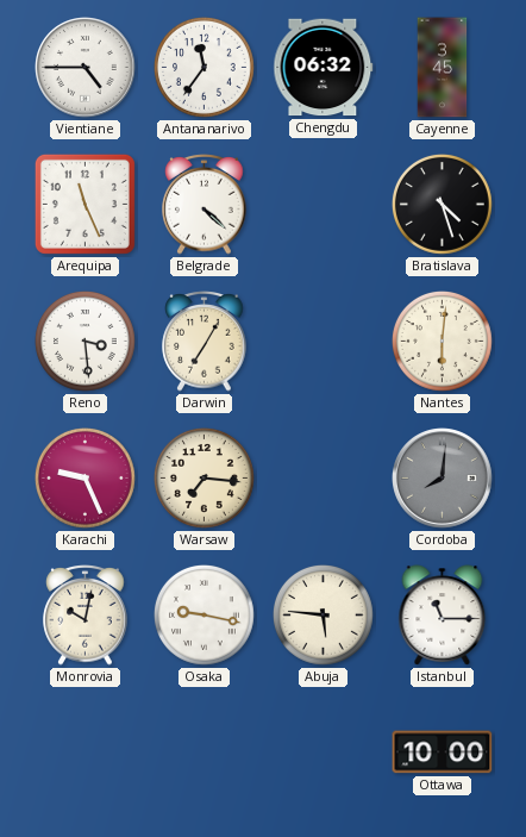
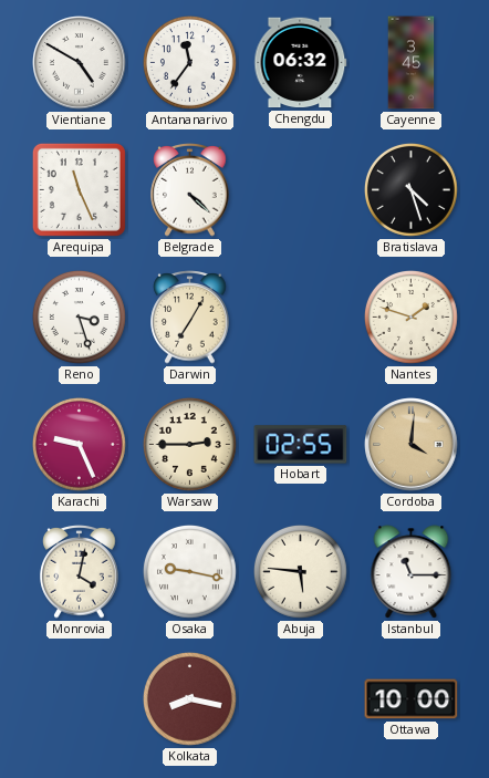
Vientiane: 4:45 -> 4:50 (80, 63)
Reno: 3:29 -> 3:27 (80, 318)
Nantes: 6:01 -> 1:48 (412, 318)
Warsaw: 7:16 -> 2:45 (190, 445)
Hobart: none -> 02:55 (301, 445)
Cordoba: 8:01 -> 4:01 (412, 445)
Cordoba dial: grey -> champagne (412, 445)
Monrovia: 10:02 -> 4:02 (80, 572)
Kolkata: none -> 8:17 (190, 699)
